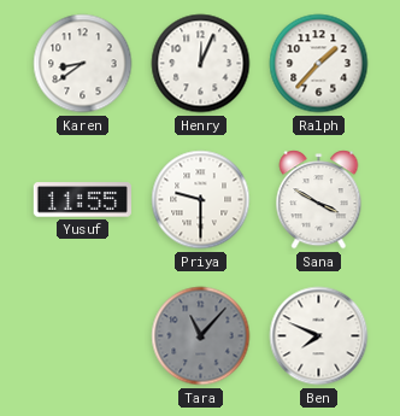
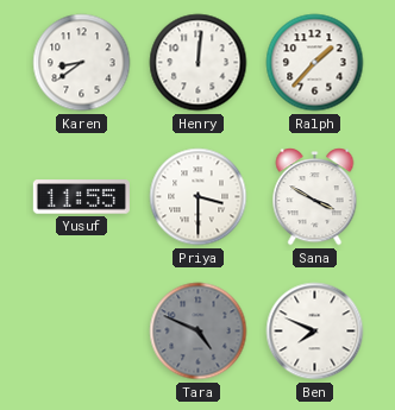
Henry: 12:04 -> 12:01 (199, 63)
Priya: 9:30 -> 3:30 (199, 197)
Tara: 11:07 -> 4:49 (199, 332)
